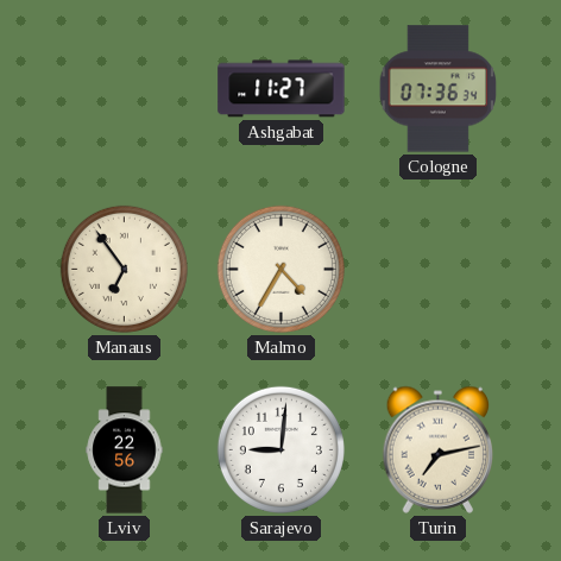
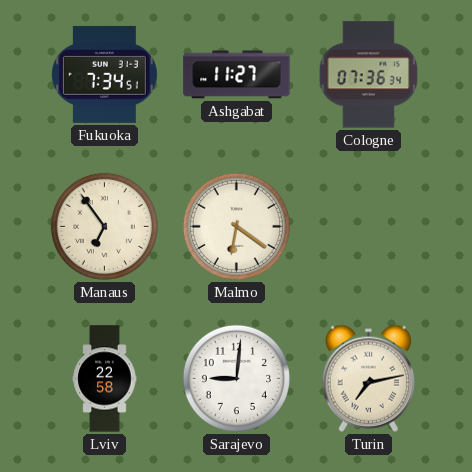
Fukuoka: none -> 7:34 (104, 74)
Malmo: 4:35 -> 6:21 (236, 226)
Lviv: 22:56 -> 22:58 (105, 379)
